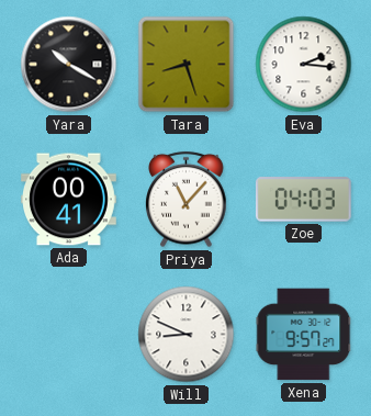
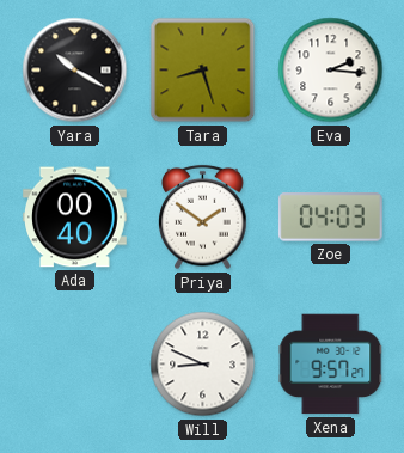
Ada: 00:41 -> 00:40 (75, 218)
Priya: 11:07 -> 1:51 (203, 218)
